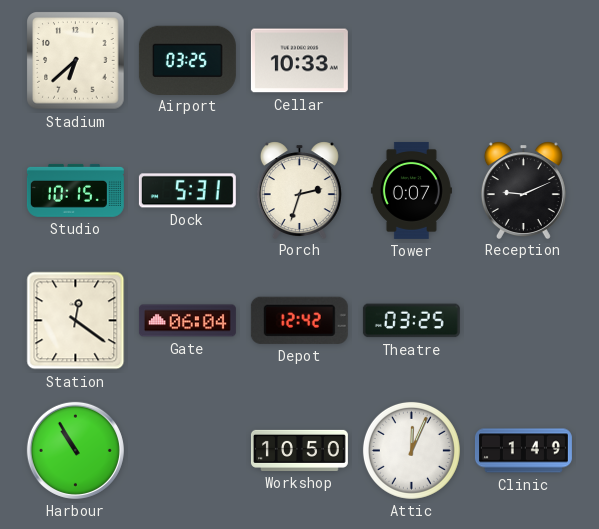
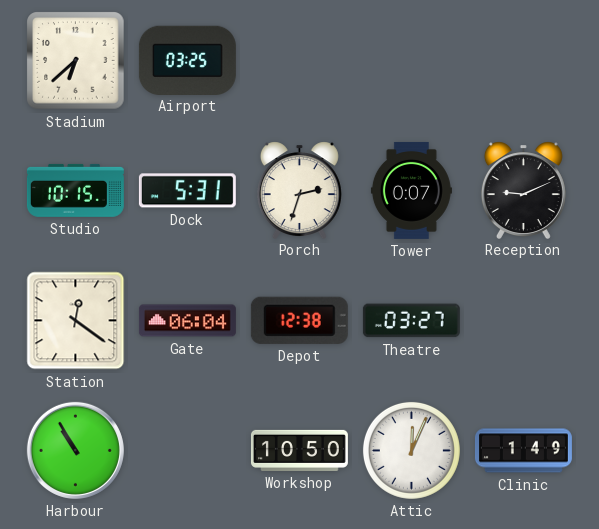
Cellar: 10:33 -> none (299, 61)
Depot: 12:42 -> 12:38 (299, 320)
Theatre: 03:25 -> 03:27 (411, 321)
